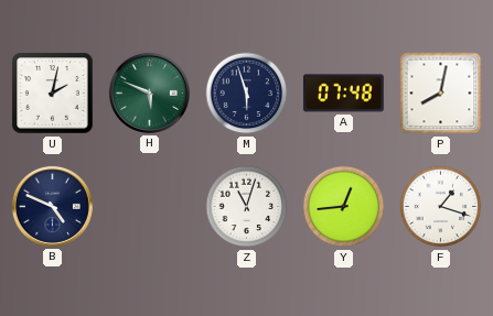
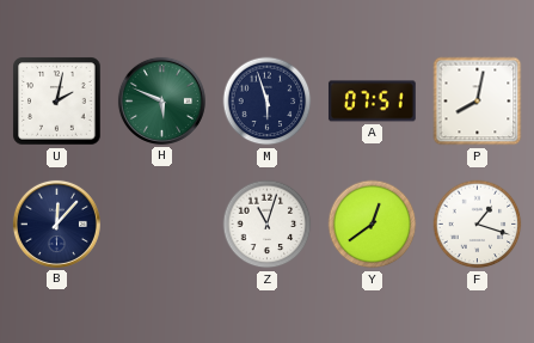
A: 07:48 -> 07:51 (372, 102)
B: 4:49 -> 12:07 (56, 223)
Y: 12:44 -> 12:39 (373, 225)
